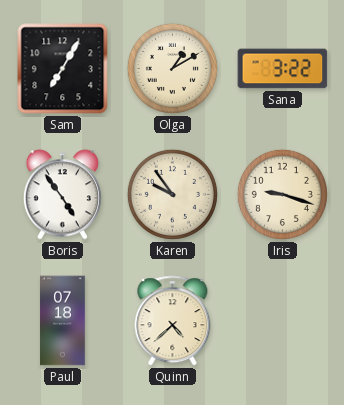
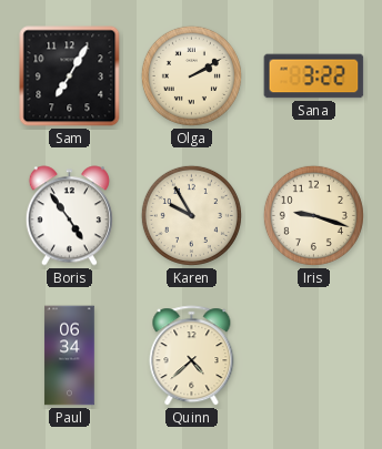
Olga: 1:10 -> 2:10 (191, 75)
Karen: 9:54 -> 9:55 (191, 215)
Paul: 07:18 -> 06:34 (70, 356)
